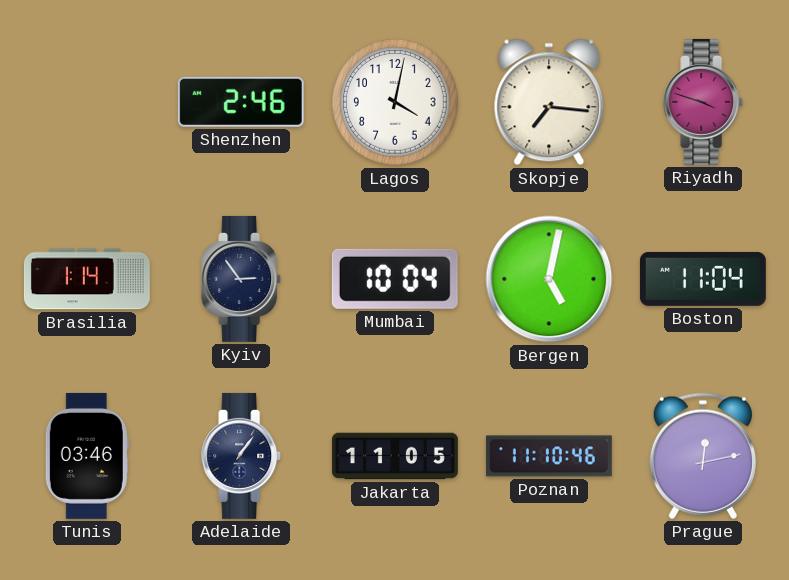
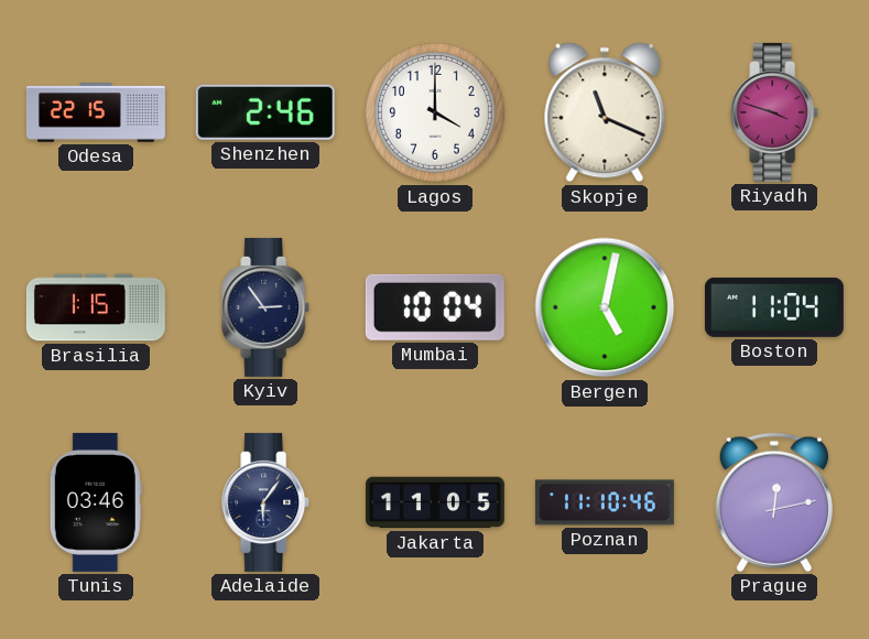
Odesa: none -> 22:15 (96, 112)
Lagos: 4:02 -> 4:00 (436, 113)
Skopje: 7:16 -> 11:19 (605, 112)
Brasilia: 1:14 -> 1:15 (96, 307)
Adelaide: 1:06 -> 6:06 (267, 502)
